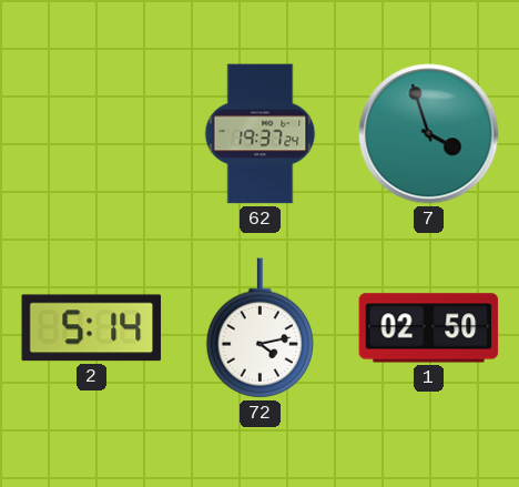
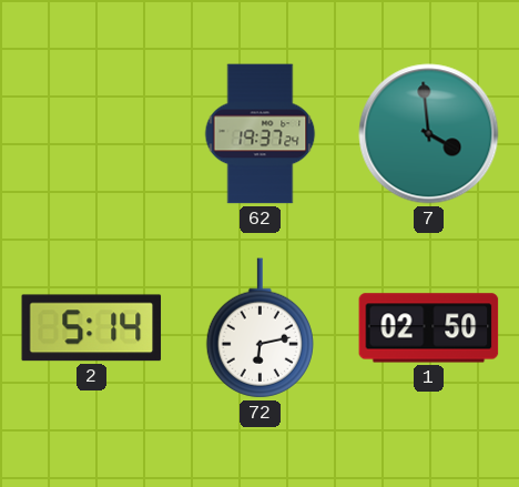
7: 3:57 -> 3:59 (429, 134)
72: 4:13 -> 6:13 (259, 328)
